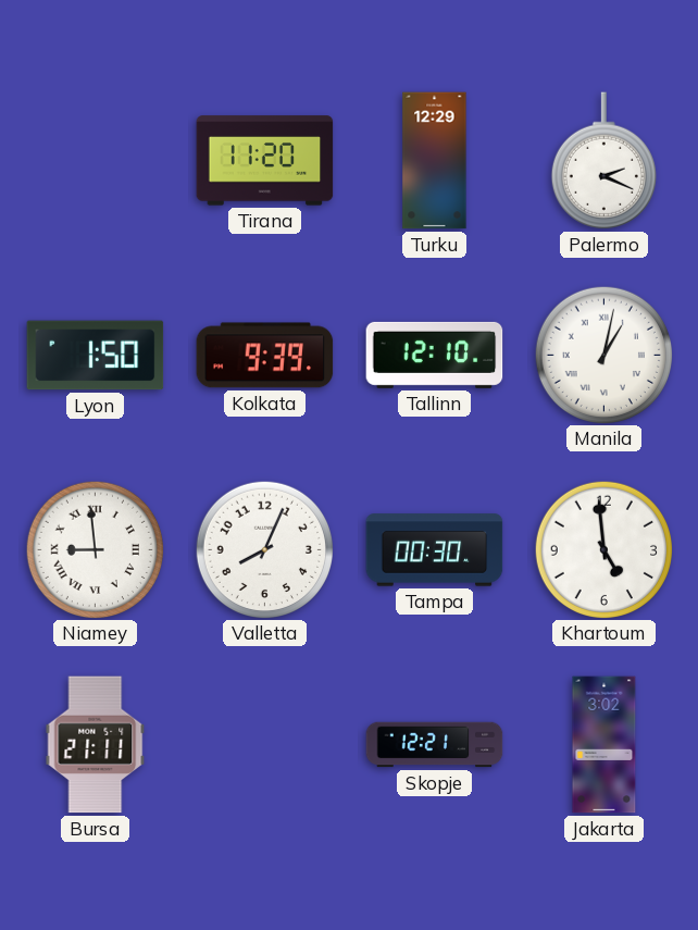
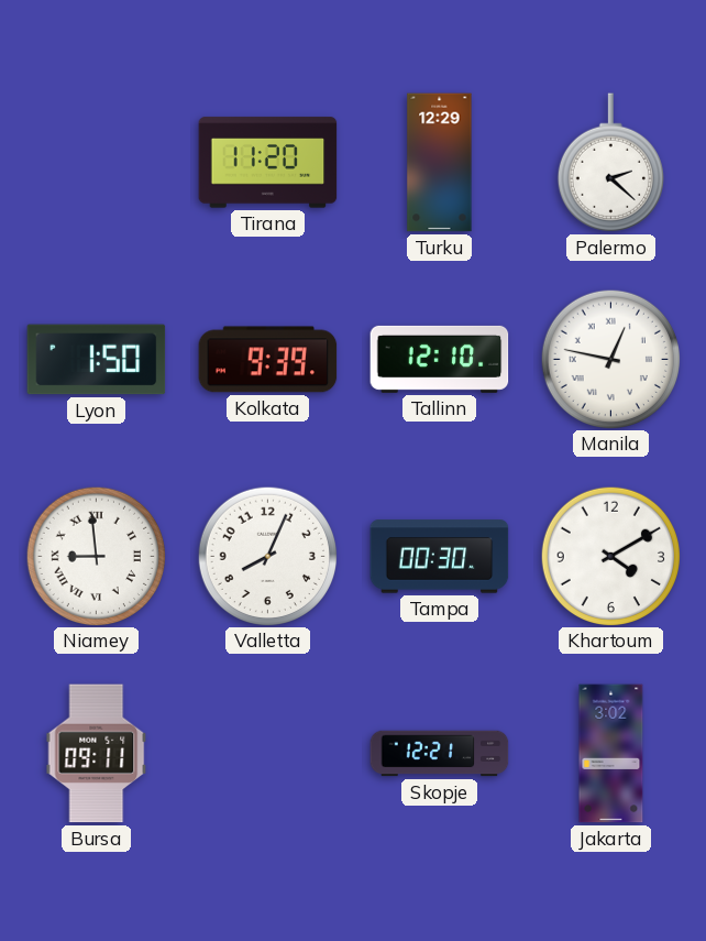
Palermo: 2:19 -> 2:22 (610, 163)
Manila: 1:02 -> 12:47 (610, 359)
Khartoum: 4:59 -> 4:10 (610, 556)
Bursa: 21:11 -> 09:11 (97, 754)
